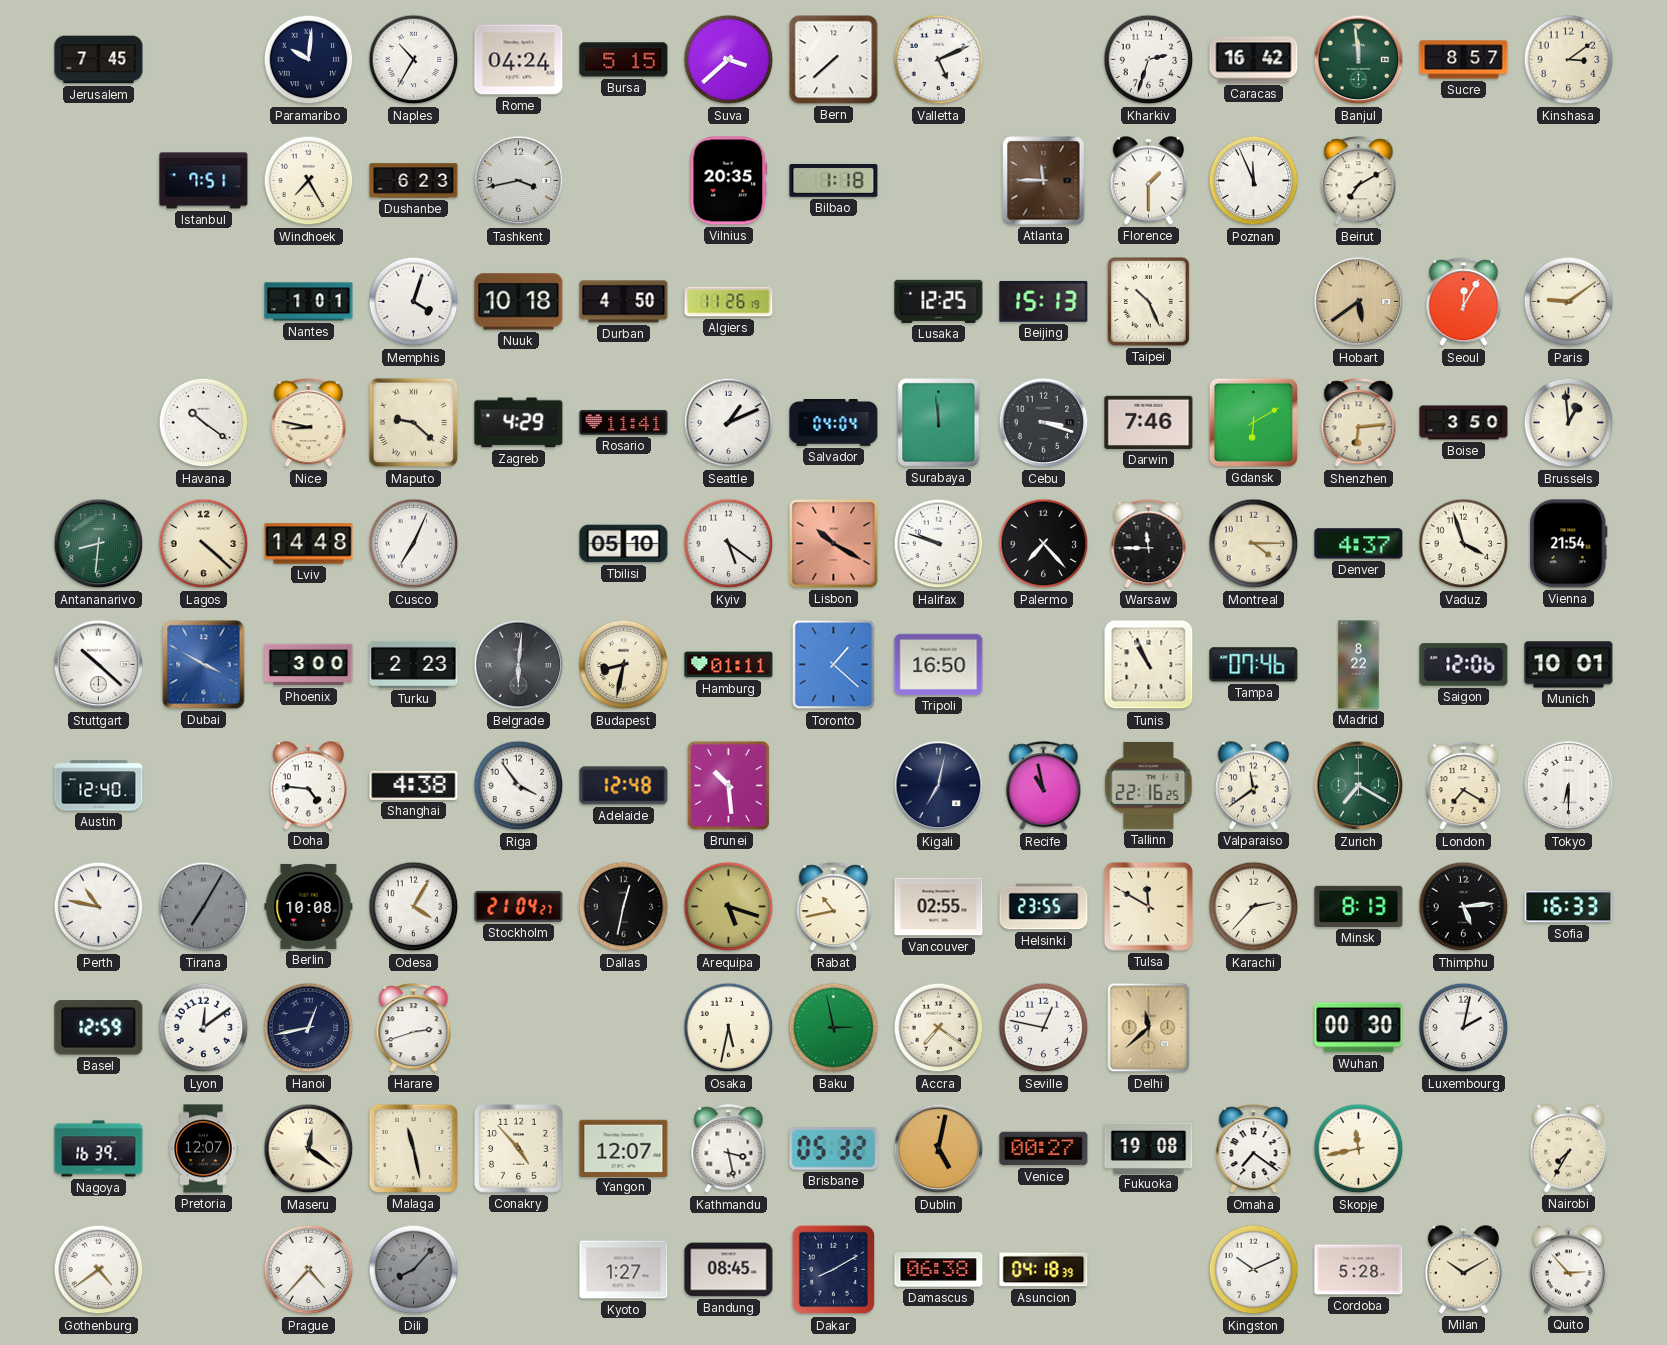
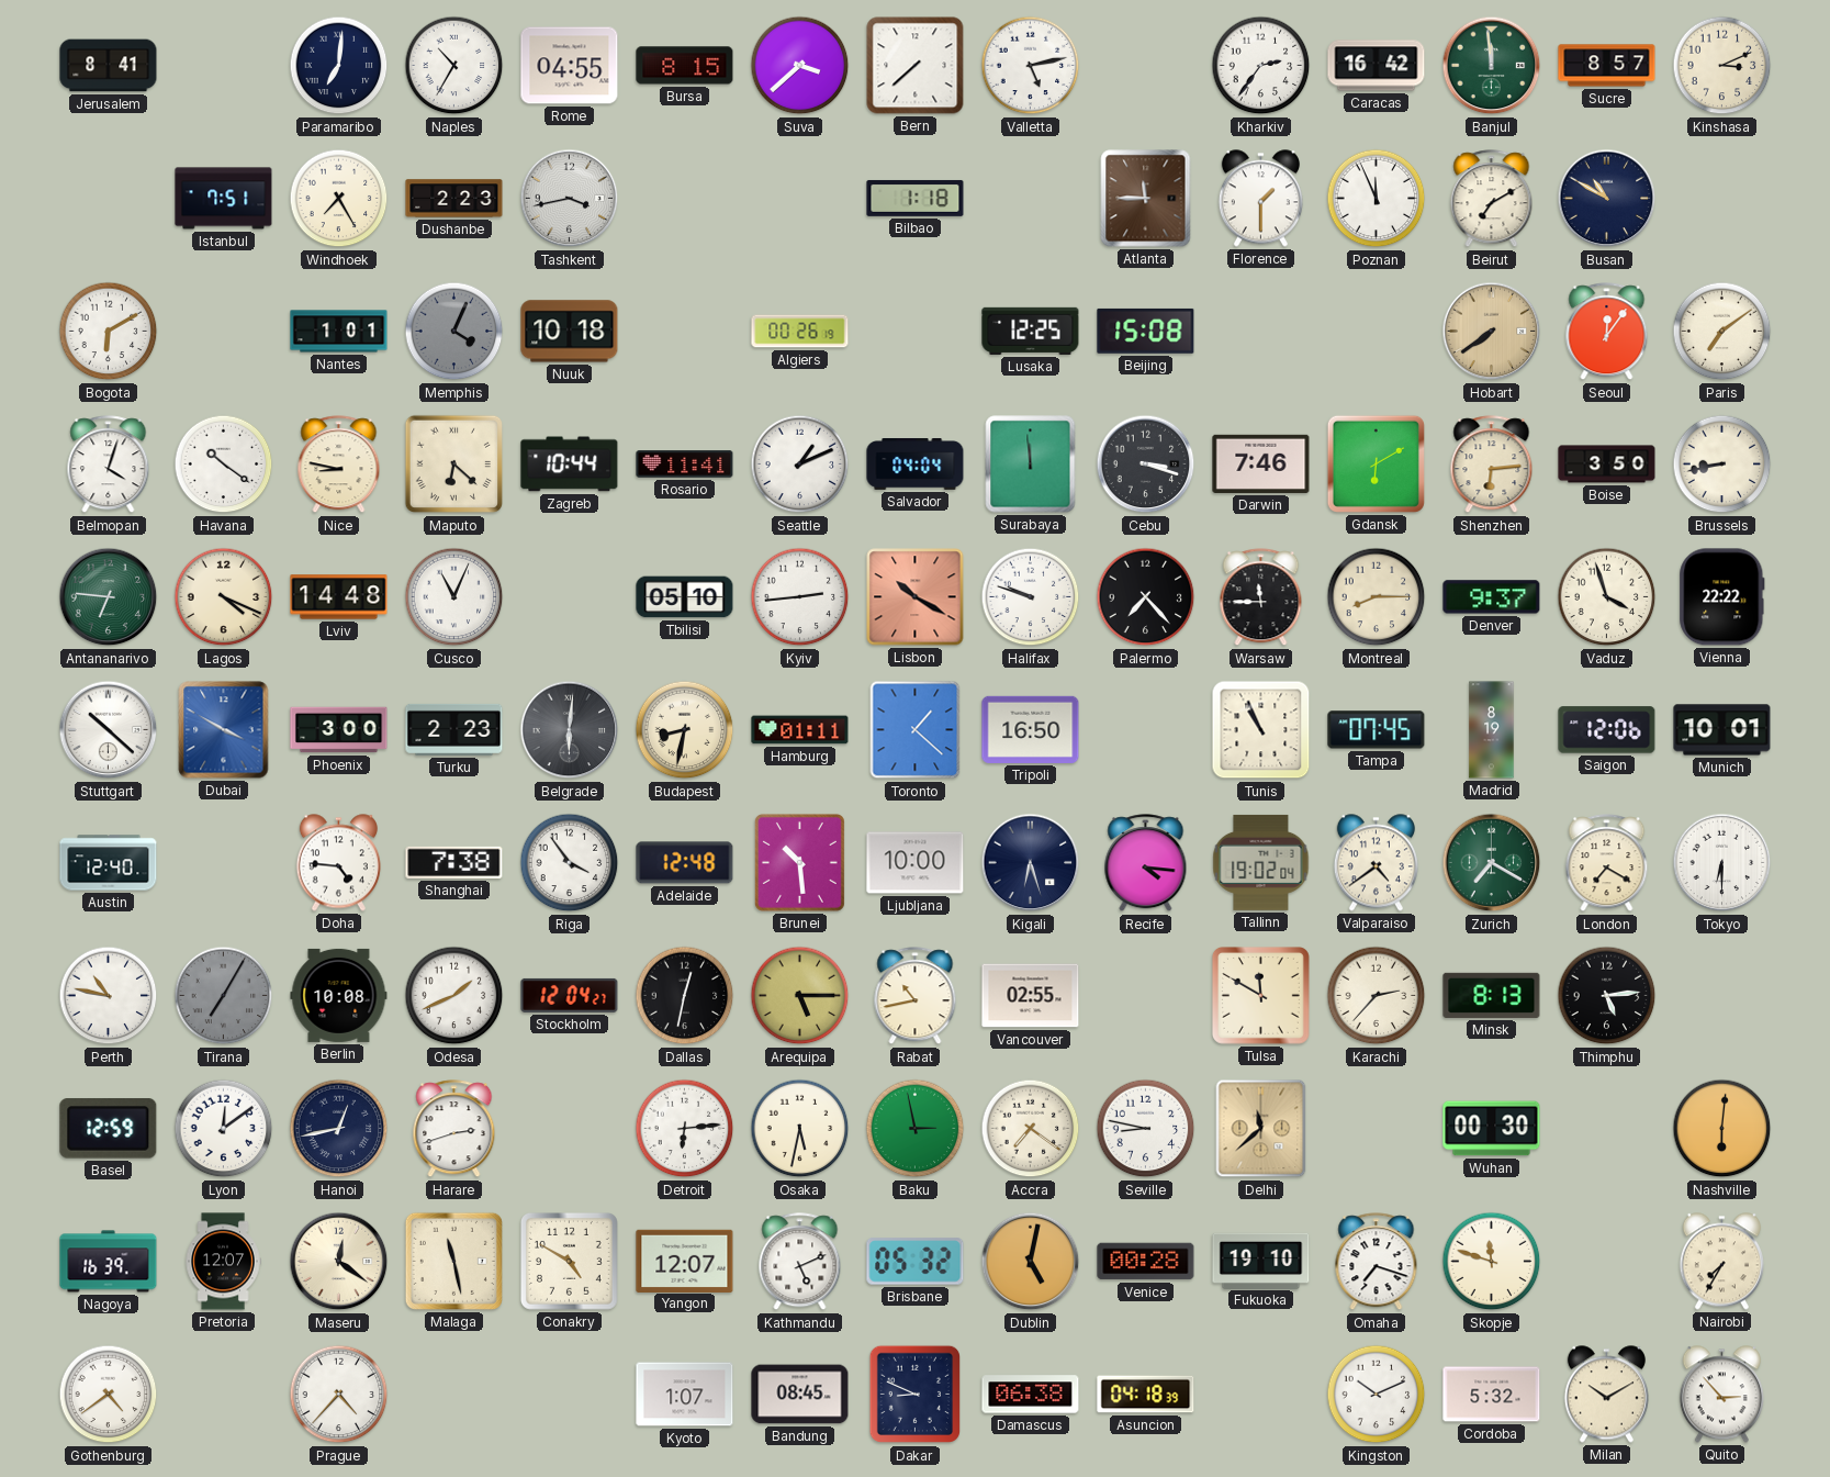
Jerusalem: 7:45 -> 8:41 (109, 66)
Paramaribo: 10:01 -> 7:01 (339, 66)
Rome: 04:24 -> 04:55 (570, 66)
Bursa: 5:15 -> 8:15 (685, 66)
Valletta: 5:11 -> 5:13 (1031, 66)
Kharkiv: 2:33 -> 2:36 (1261, 66)
Kinshasa: 3:09 -> 3:11 (1722, 66)
Dushanbe: 6:23 -> 2:23 (454, 199)
Vilnius: 20:35 -> none (729, 181)
Busan: none -> 10:50 (1607, 199)
Bogota: none -> 6:10 (109, 332)
Memphis: 4:03 -> 4:04 (454, 332)
Memphis dial: white -> grey (454, 332)
Durban: 4:50 -> none (624, 302)
Algiers: 11:26 -> 00:26 (800, 332)
Beijing: 15:13 -> 15:08 (1146, 331)
Taipei: 10:26 -> none (1148, 301)
Hobart: 5:39 -> 7:39 (1492, 332)
Seoul: 12:05 -> 12:06 (1607, 332)
Paris: 9:09 -> 7:09 (1722, 332)
Belmopan: none -> 4:03 (109, 465)
Maputo: 9:22 -> 6:22 (454, 465)
Zagreb: 4:29 -> 10:44 (570, 465)
Brussels: 12:59 -> 8:43 (1722, 465)
Antananarivo: 8:31 -> 6:46 (109, 597)
Lagos: 4:22 -> 4:19 (224, 597)
Cusco: 7:04 -> 11:04 (454, 597)
Kyiv: 5:21 -> 2:44 (800, 597)
Montreal: 4:15 -> 8:15 (1377, 597)
Denver: 4:37 -> 9:37 (1492, 597)
Vienna: 21:54 -> 22:22 (1722, 597)
Tampa: 07:46 -> 07:45 (1377, 730)
Madrid: 8:22 -> 8:19 (1492, 730)
Shanghai: 4:38 -> 7:38 (454, 862)
Ljubljana: none -> 10:00 (916, 863)
Kigali: 7:02 -> 6:27 (1031, 863)
Recife: 10:58 -> 4:16 (1146, 863)
Tallinn: 22:16 -> 19:02 (1261, 862)
Valparaiso: 11:39 -> 4:39 (1376, 863)
Odesa: 4:05 -> 1:41 (454, 996)
Stockholm: 21:04 -> 12:04 (570, 995)
Arequipa: 5:18 -> 5:15 (800, 996)
Helsinki: 23:55 -> none (1044, 907)
Sofia: 16:33 -> none (1569, 907)
Detroit: none -> 6:14 (685, 1129)
Seville: 12:47 -> 8:47 (1146, 1129)
Luxembourg: 2:02 -> none (1464, 1028)
Nashville: none -> 6:01 (1722, 1129)
Conakry: 4:53 -> 4:50 (570, 1262)
Kathmandu: 3:28 -> 5:11 (800, 1262)
Venice: 00:27 -> 00:28 (1146, 1262)
Fukuoka: 19:08 -> 19:10 (1261, 1261)
Omaha: 7:21 -> 7:18 (1377, 1262)
Skopje: 11:43 -> 11:48 (1492, 1262)
Dili: 8:07 -> none (414, 1270)
Kyoto: 1:27 -> 1:07 (685, 1395)
Dakar: 8:10 -> 8:49 (914, 1395)
Cordoba: 5:28 -> 5:32 (1492, 1395)
